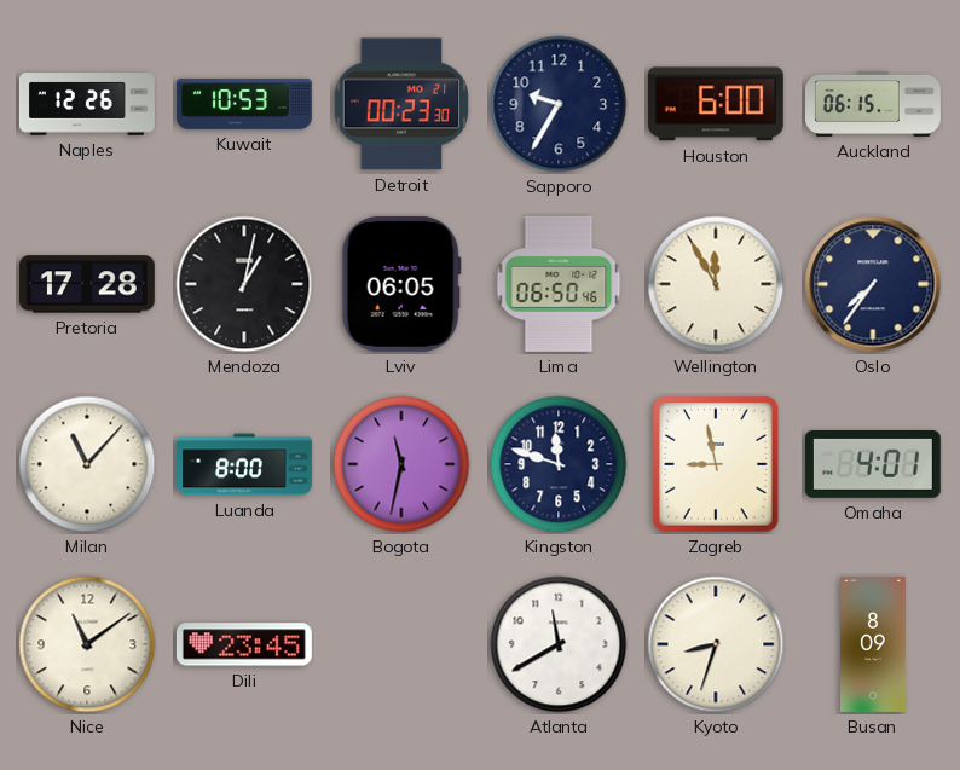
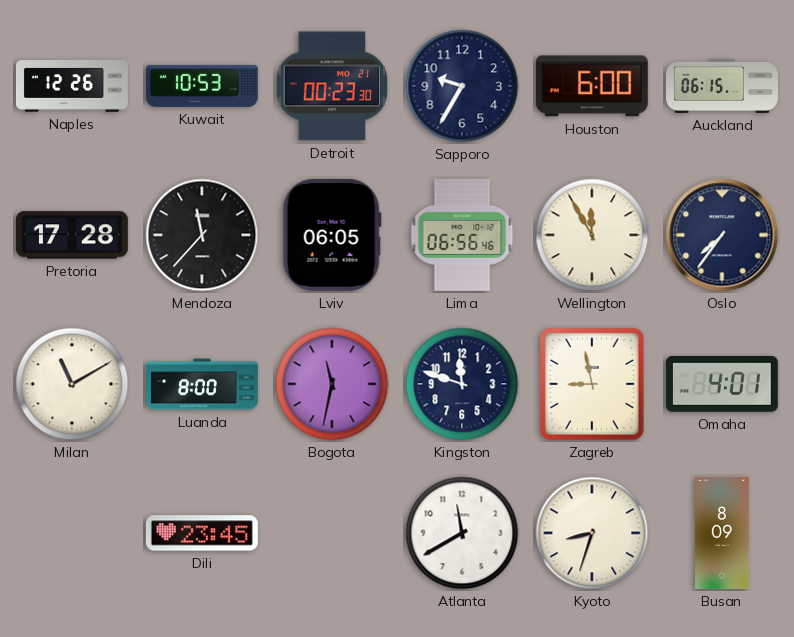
Mendoza: 1:02 -> 11:37 (202, 235)
Lima: 06:50 -> 06:56 (462, 235)
Milan: 11:07 -> 11:10 (72, 384)
Nice: 11:09 -> none (87, 644)
